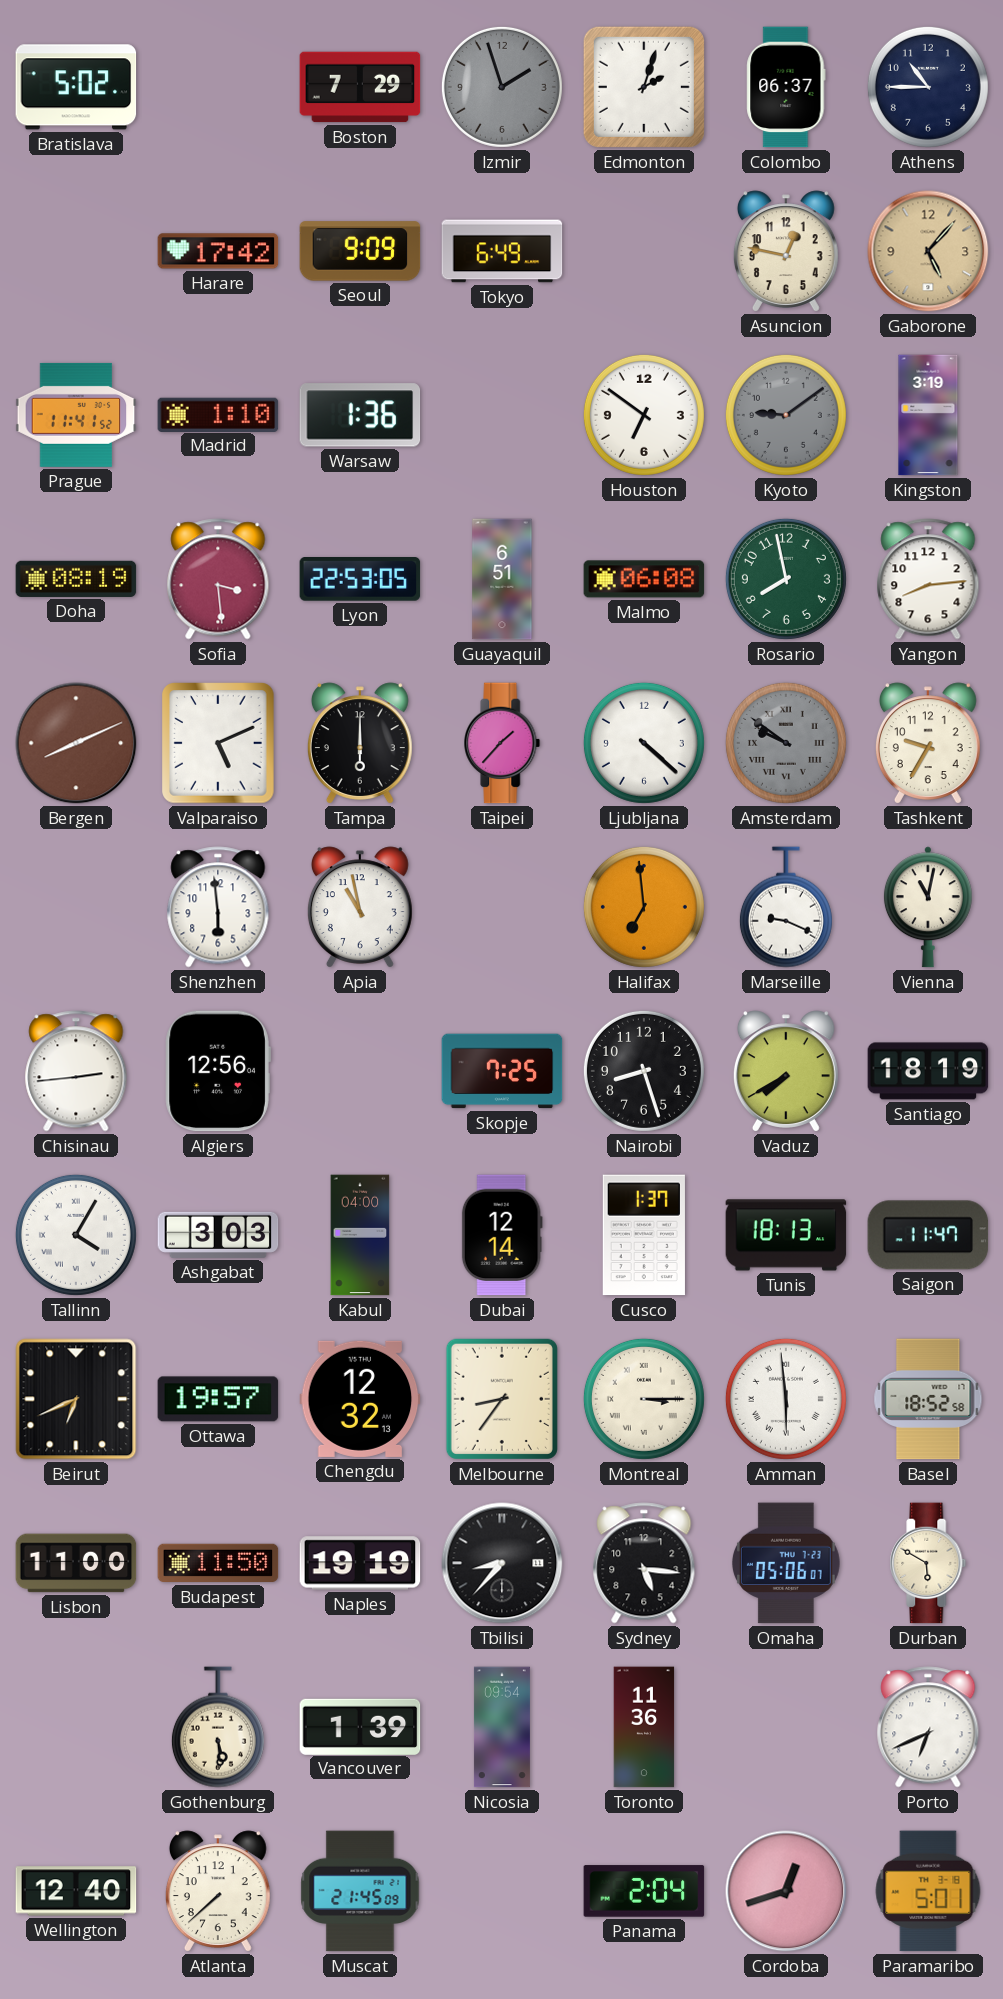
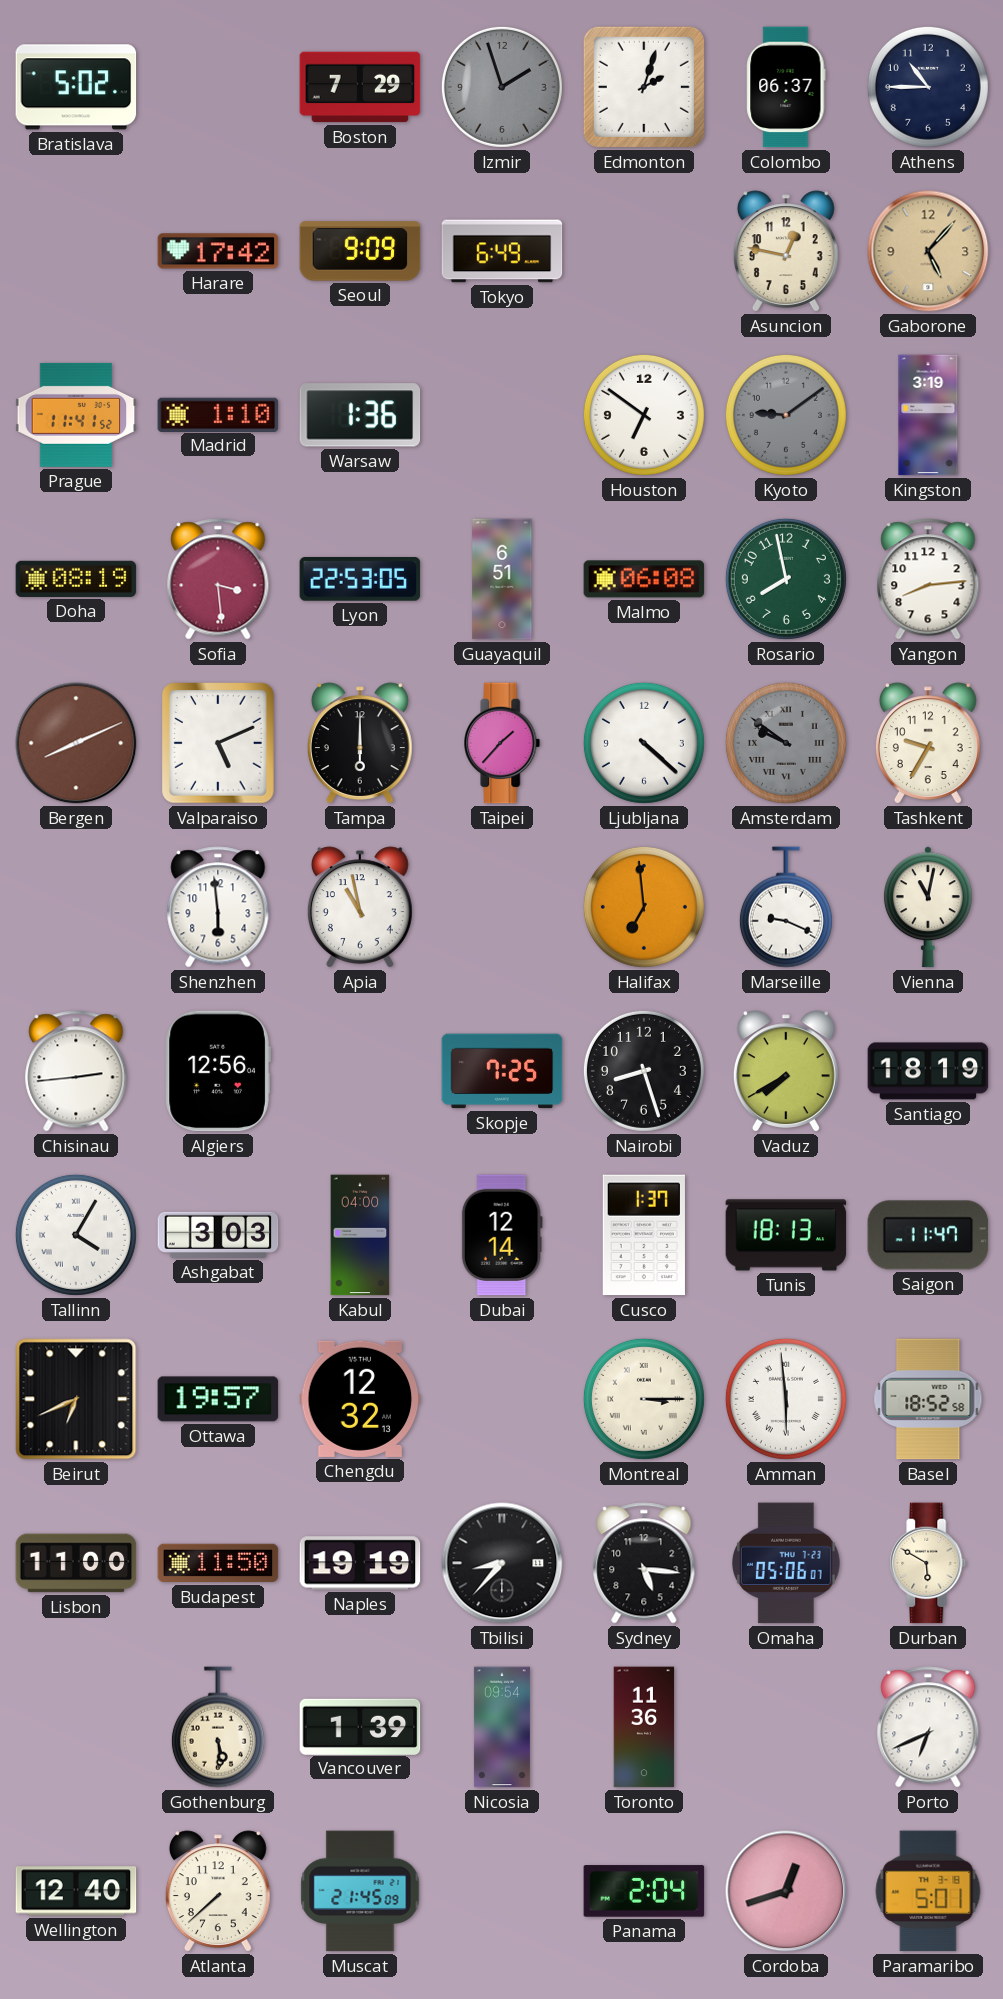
Melbourne: 8:36 -> none (502, 1399)
